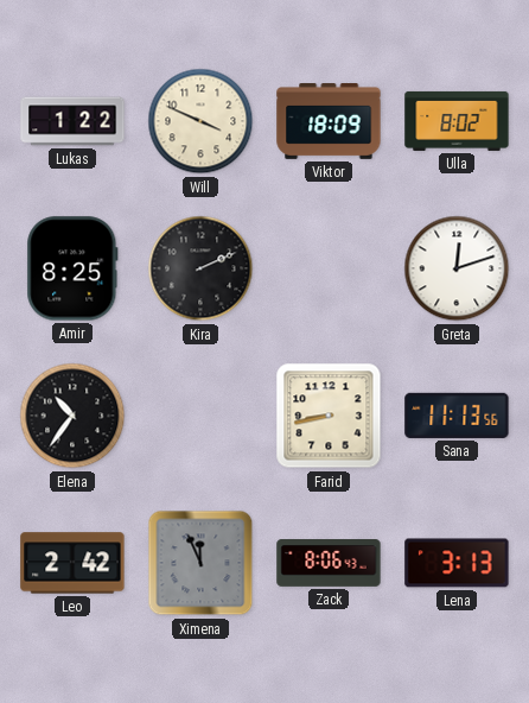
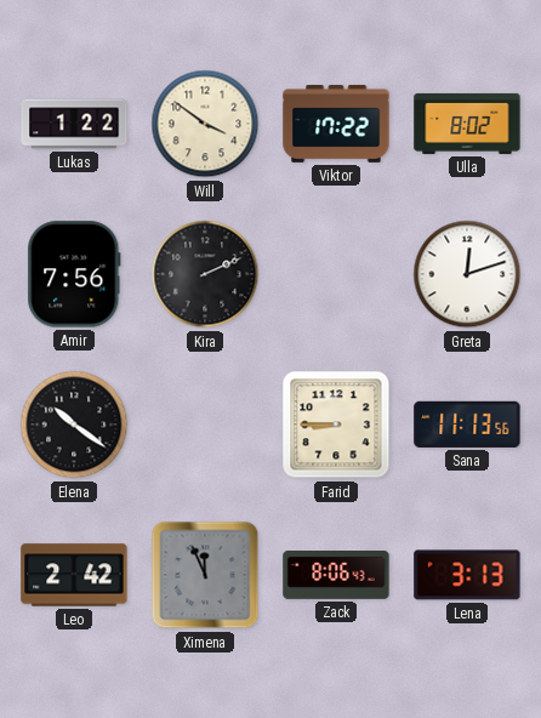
Will: 3:49 -> 3:51 (205, 124)
Viktor: 18:09 -> 17:22 (336, 124)
Amir: 8:25 -> 7:56 (74, 274)
Elena: 10:36 -> 10:21 (74, 424)
Farid: 8:43 -> 8:45 (336, 424)
